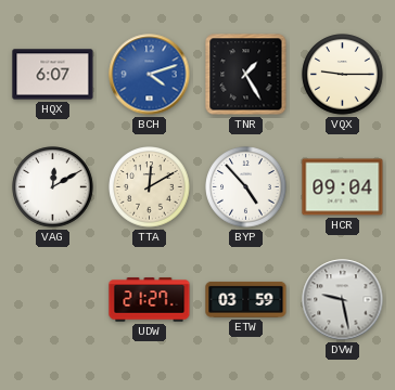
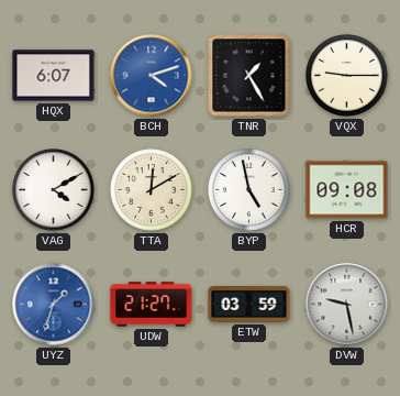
VAG: 12:10 -> 4:10 (54, 190)
BYP: 4:53 -> 4:58 (249, 190)
HCR: 09:04 -> 09:08 (347, 190)
UYZ: none -> 1:33 (54, 305)
